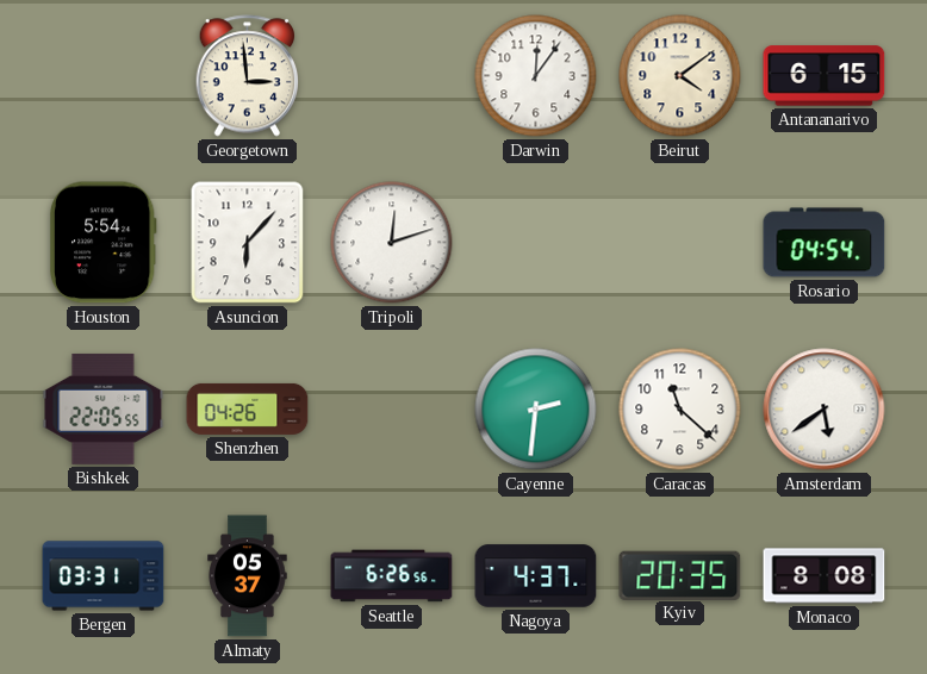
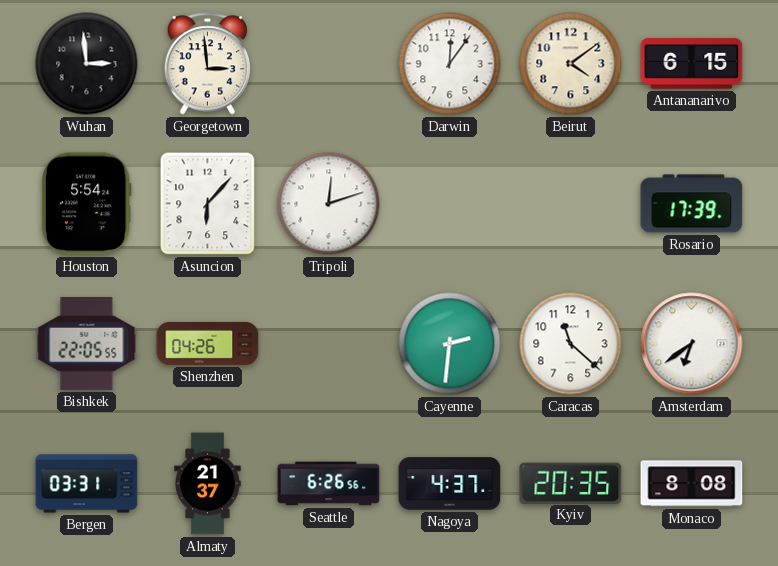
Wuhan: none -> 2:59 (87, 64)
Rosario: 04:54 -> 17:39 (692, 204)
Amsterdam: 5:39 -> 6:39 (692, 344)
Almaty: 05:37 -> 21:37 (208, 484)
